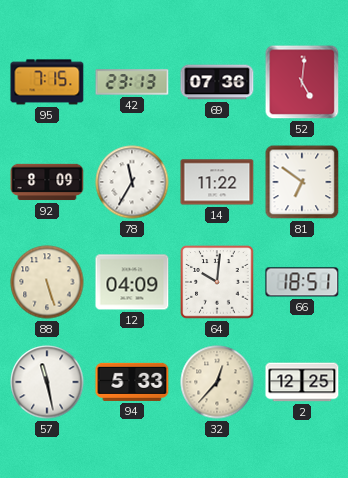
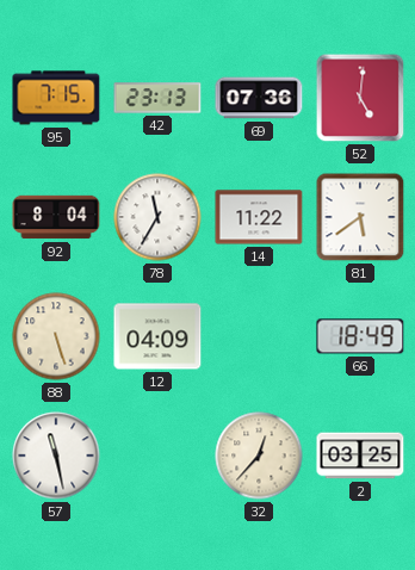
92: 8:09 -> 8:04 (56, 217)
81: 6:51 -> 5:39 (360, 217)
64: 10:01 -> none (217, 282)
66: 18:51 -> 18:49 (360, 336)
94: 5:33 -> none (132, 382)
2: 12:25 -> 03:25 (360, 456)
